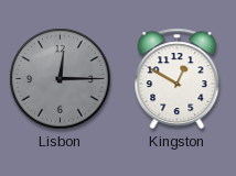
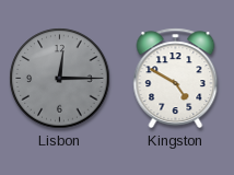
Kingston: 12:50 -> 4:50 (176, 79)
